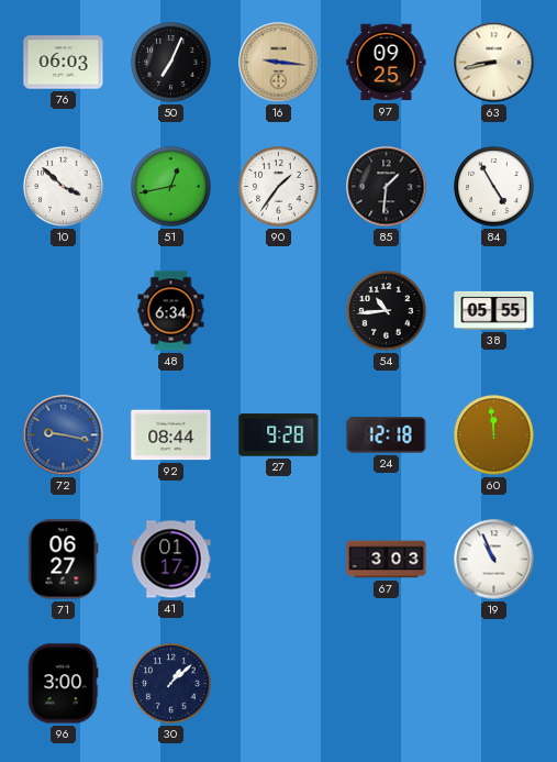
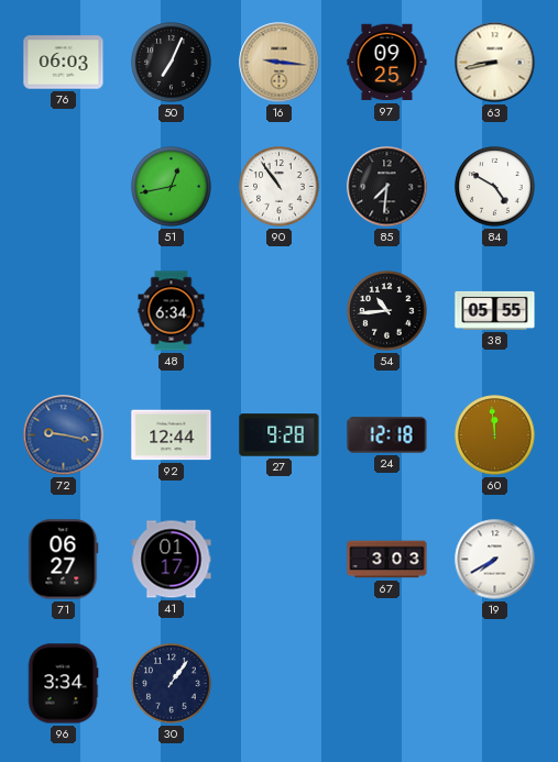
10: 3:52 -> none (64, 187)
90: 1:36 -> 10:54 (280, 187)
85: 1:31 -> 7:31 (387, 187)
84: 4:55 -> 4:50 (495, 187)
92: 08:44 -> 12:44 (172, 435)
19: 10:56 -> 7:40 (495, 560)
96: 3:00 -> 3:34 (63, 684)
30: 1:08 -> 1:06 (172, 684)
